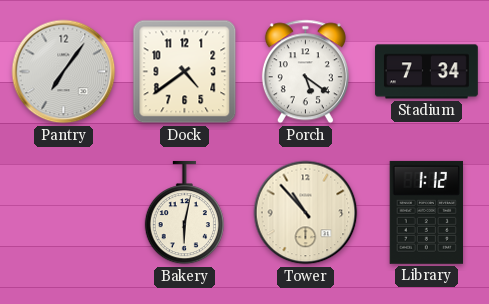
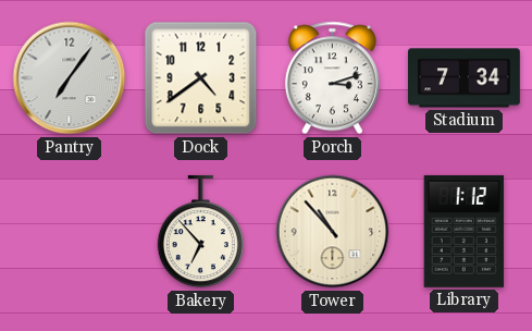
Porch: 5:21 -> 3:12 (332, 78)
Bakery: 6:02 -> 6:53 (200, 232)
